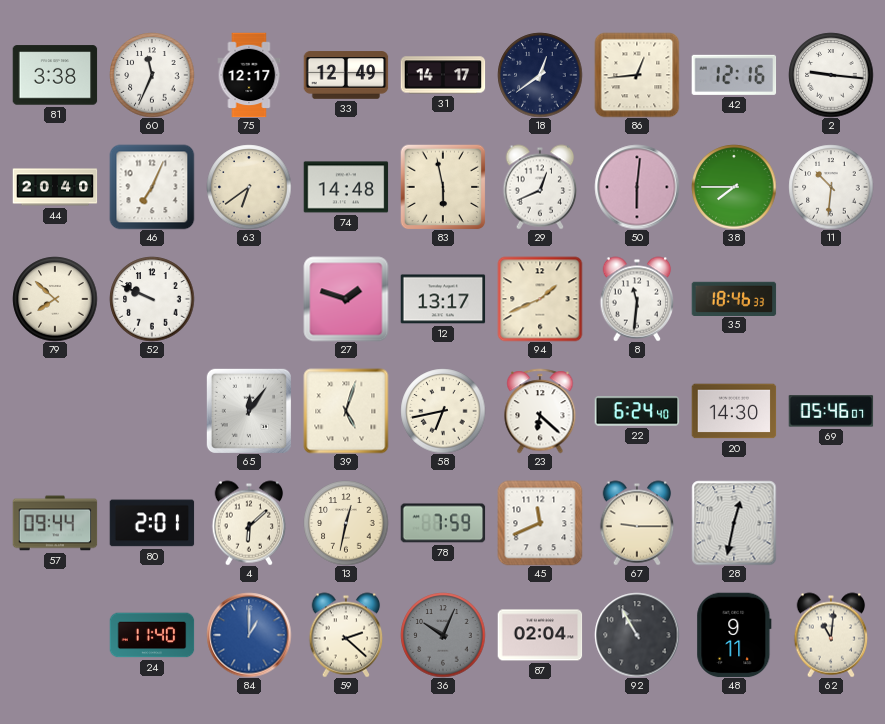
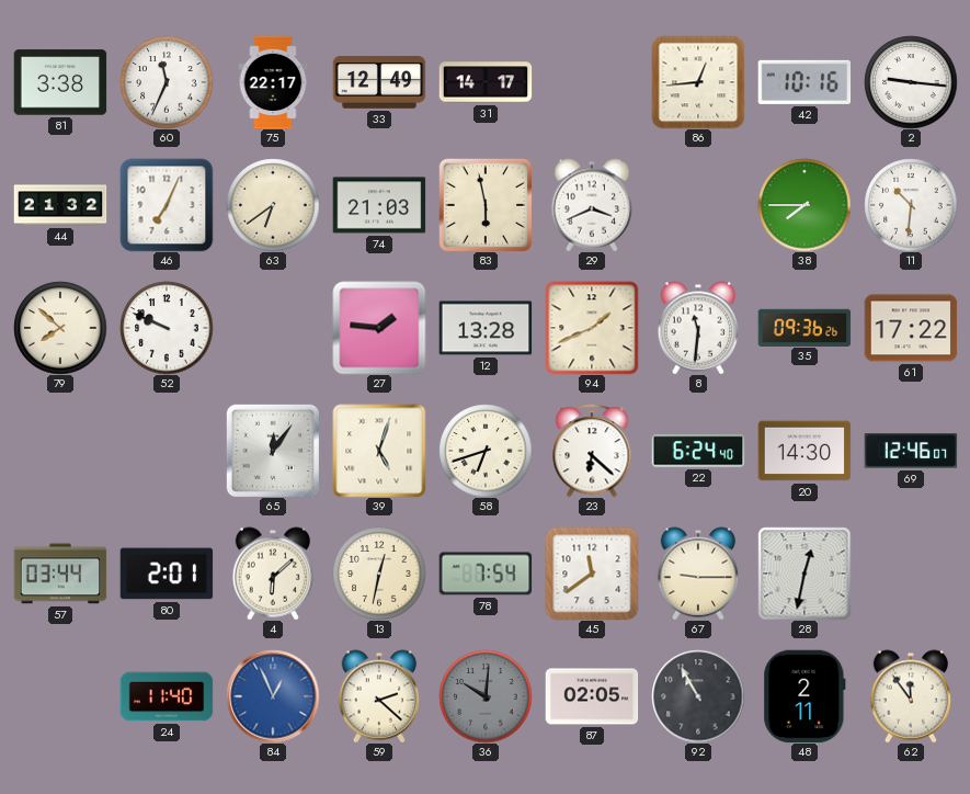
75: 12:17 -> 22:17 (273, 82)
18: 12:39 -> none (540, 75)
42: 12:16 -> 10:16 (804, 82)
44: 20:40 -> 21:32 (60, 205)
74: 14:48 -> 21:03 (379, 205)
29: 12:41 -> 3:41 (592, 205)
50: 6:01 -> none (637, 187)
27: 1:48 -> 1:46 (379, 328)
12: 13:17 -> 13:28 (486, 328)
35: 18:46 -> 09:36 (804, 327)
61: none -> 17:22 (911, 328)
58: 6:43 -> 6:42 (486, 451)
69: 05:46 -> 12:46 (911, 451)
57: 09:44 -> 03:44 (60, 574)
78: 7:59 -> 7:54 (486, 574)
45: 11:41 -> 11:39 (592, 574)
84: 1:00 -> 12:56 (273, 696)
36: 10:04 -> 10:01 (486, 696)
87: 02:04 -> 02:05 (592, 696)
48: 9:11 -> 2:11 (804, 696)
62: 11:01 -> 11:54 (911, 696)
